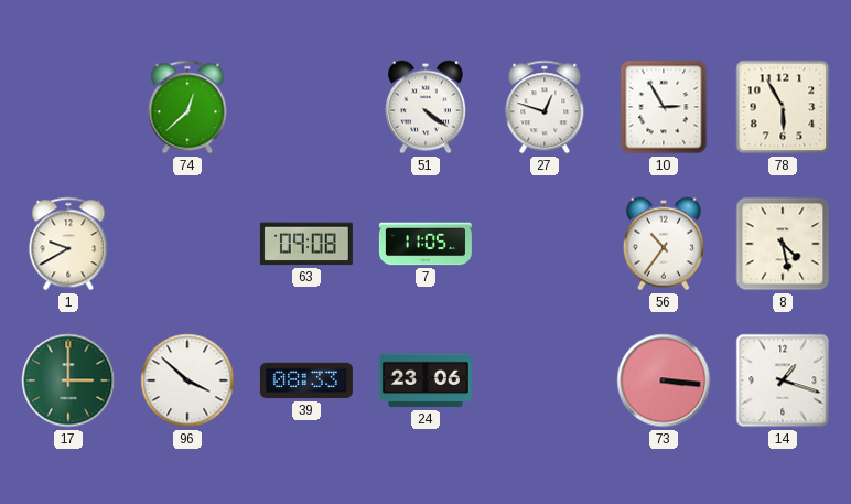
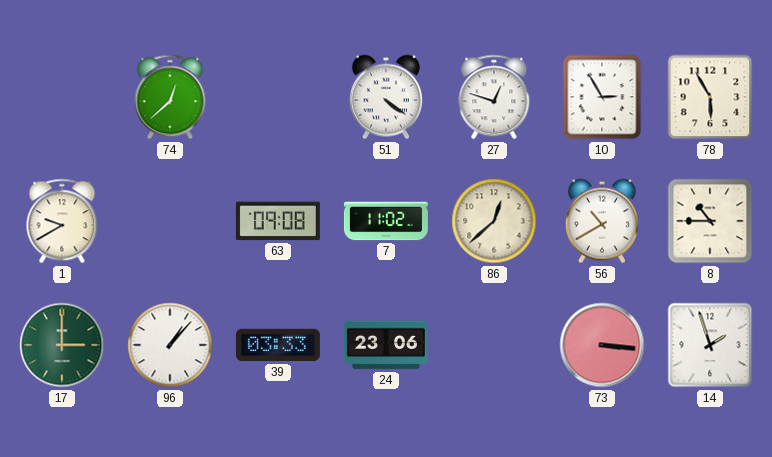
7: 11:05 -> 11:02 (386, 221)
86: none -> 12:38 (494, 221)
56: 10:36 -> 10:40 (602, 221)
8: 4:28 -> 10:45 (710, 221)
96: 3:52 -> 1:07 (170, 345)
39: 08:33 -> 03:33 (278, 345)
14: 1:18 -> 1:57 (710, 345)
